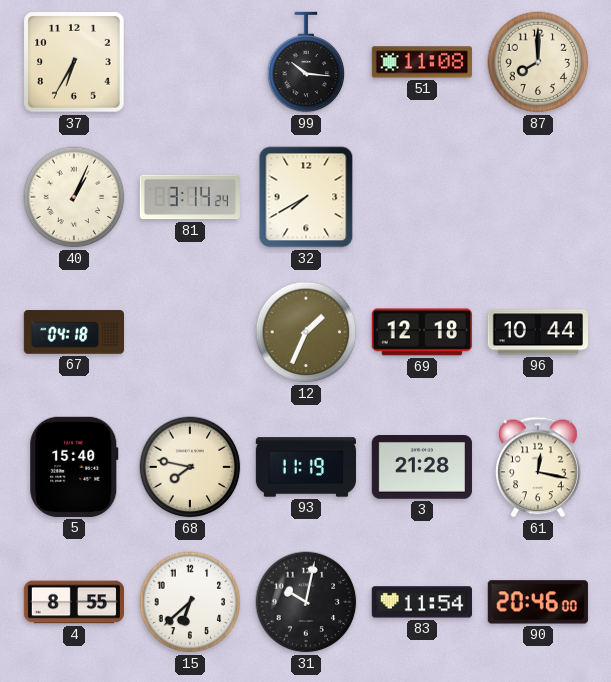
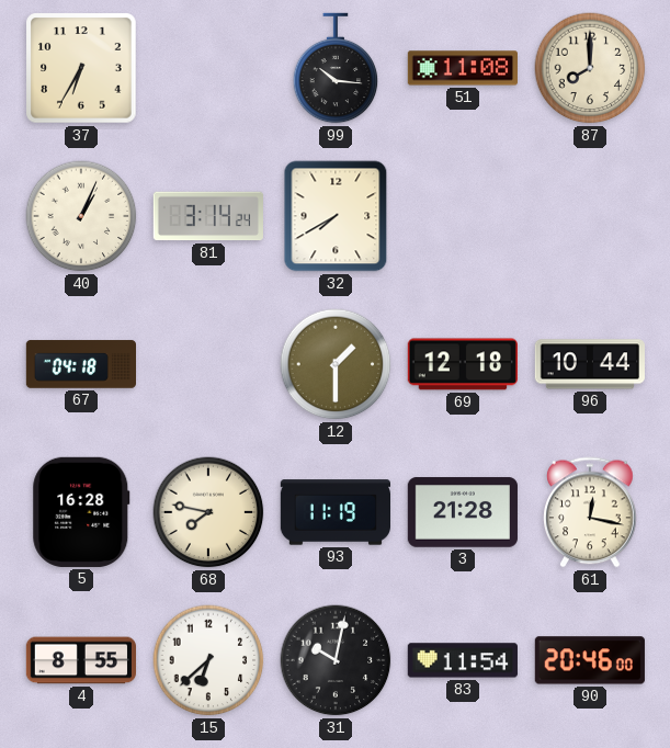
12: 1:34 -> 1:30 (336, 364)
5: 15:40 -> 16:28 (81, 512)
